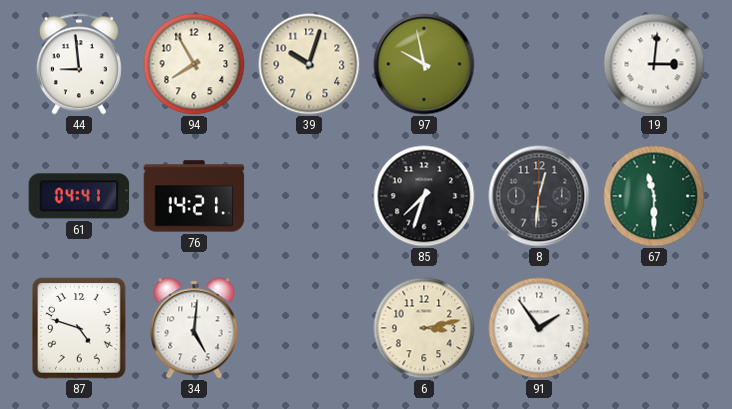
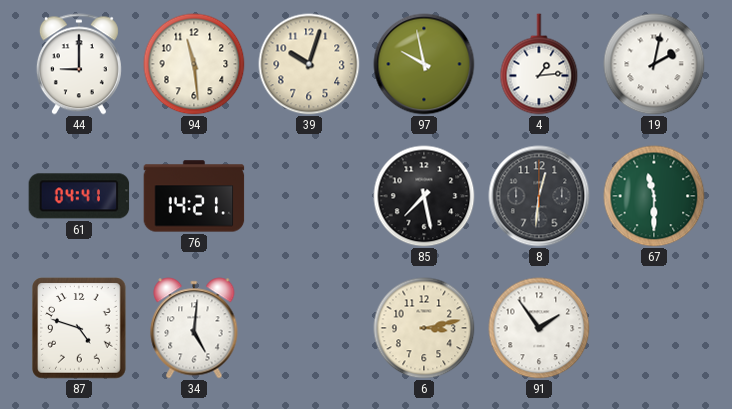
44: 8:59 -> 9:00 (79, 64)
94: 7:55 -> 11:29 (194, 64)
4: none -> 1:14 (539, 64)
19: 3:01 -> 2:02 (654, 64)
85: 7:33 -> 7:28 (424, 196)
